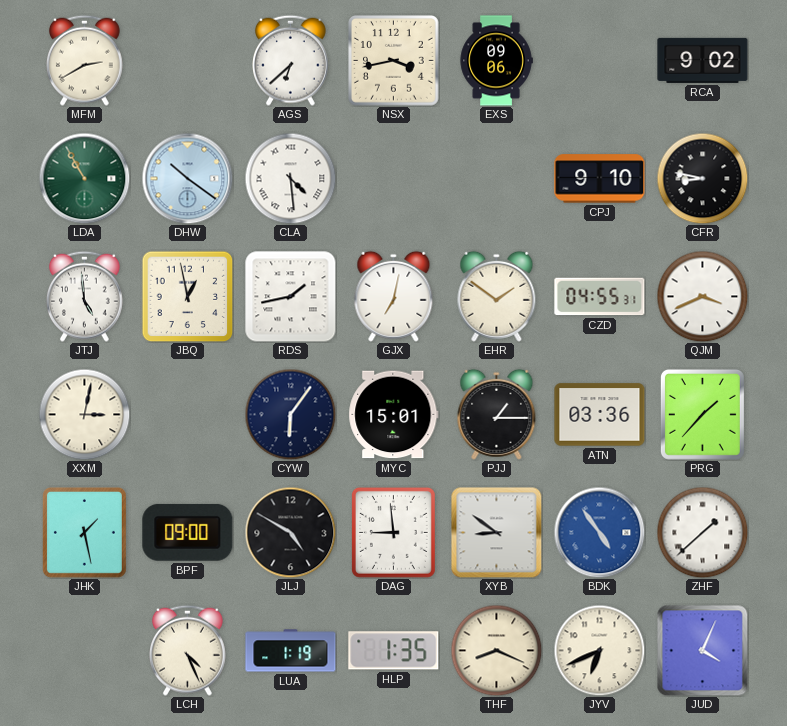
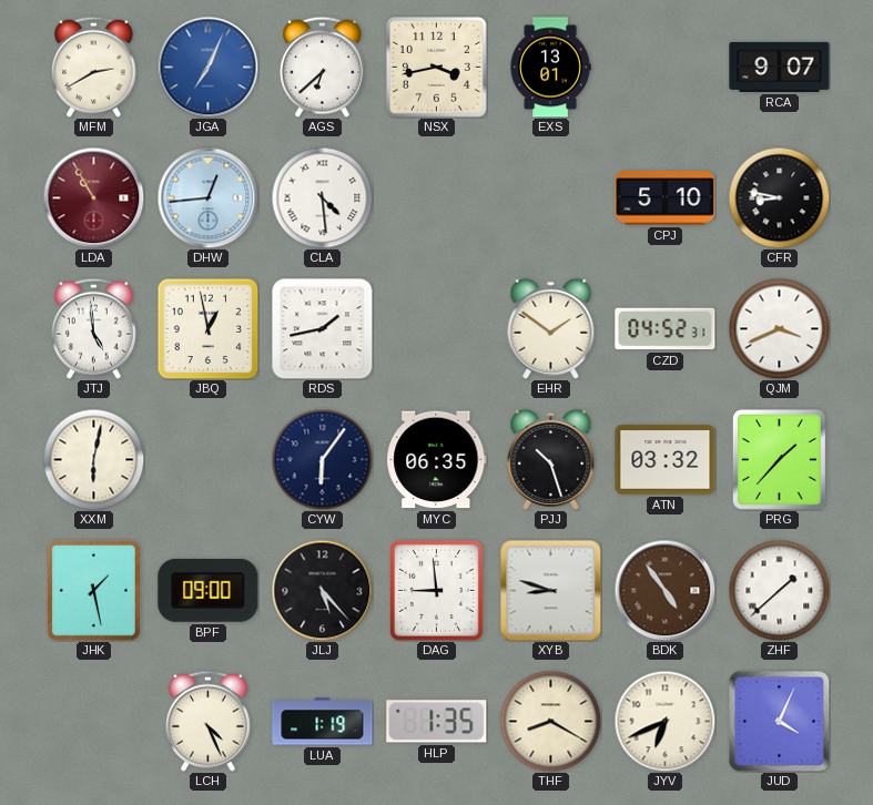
JGA: none -> 7:04 (207, 67)
EXS: 09:06 -> 13:01 (550, 68)
RCA: 9:02 -> 9:07 (780, 67)
LDA dial: green -> burgundy (93, 197)
DHW: 10:21 -> 12:44 (207, 197)
CPJ: 9:10 -> 5:10 (666, 198)
GJX: 7:02 -> none (394, 296)
CZD: 04:55 -> 04:52 (666, 329)
XXM: 3:02 -> 6:02 (93, 459)
MYC: 15:01 -> 06:35 (437, 460)
PJJ: 1:15 -> 10:27 (551, 459)
ATN: 03:36 -> 03:32 (666, 460)
JLJ: 4:50 -> 5:23 (322, 590)
XYB: 8:51 -> 8:48 (550, 590)
BDK dial: blue -> brown (664, 590)
THF: 8:19 -> 8:20 (550, 721)
